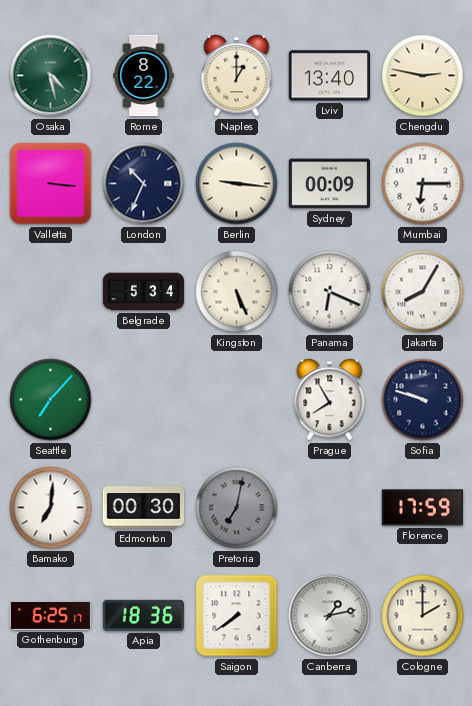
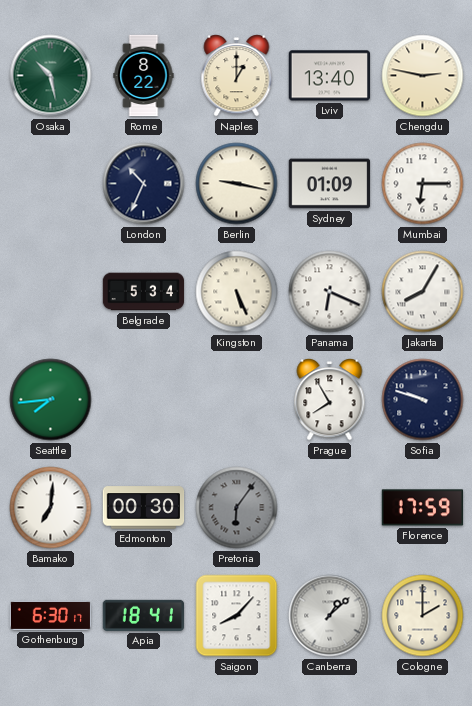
Osaka: 4:28 -> 10:28 (51, 76)
Valletta: 3:16 -> none (51, 184)
Berlin: 9:16 -> 9:17 (237, 184)
Sydney: 00:09 -> 01:09 (330, 184)
Seattle: 7:07 -> 7:44 (51, 400)
Pretoria: 7:02 -> 6:06 (237, 508)
Gothenburg: 6:25 -> 6:30 (51, 615)
Apia: 18:36 -> 18:41 (144, 615)
Saigon: 7:39 -> 8:07 (237, 616)
Canberra: 1:13 -> 1:08 (330, 616)
